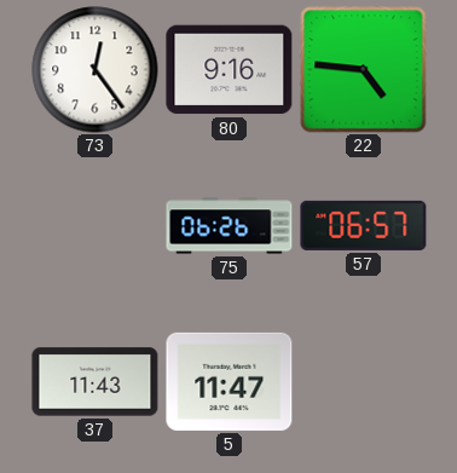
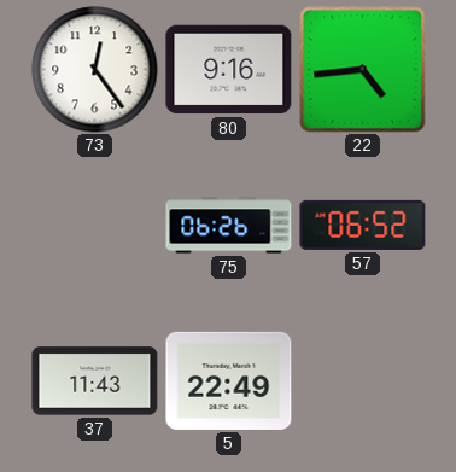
22: 4:46 -> 4:44 (363, 70)
57: 06:57 -> 06:52 (363, 225)
5: 11:47 -> 22:49 (229, 380)
